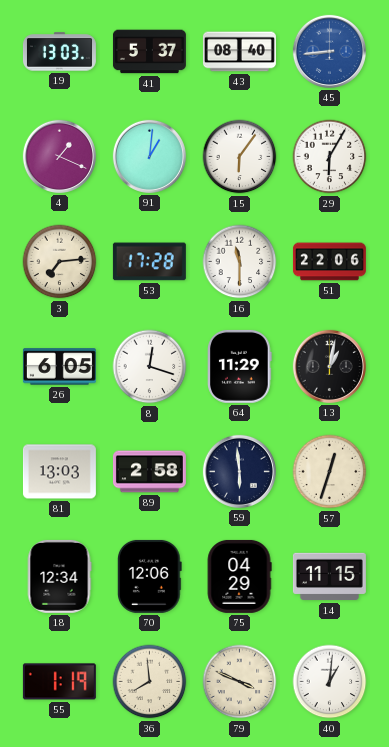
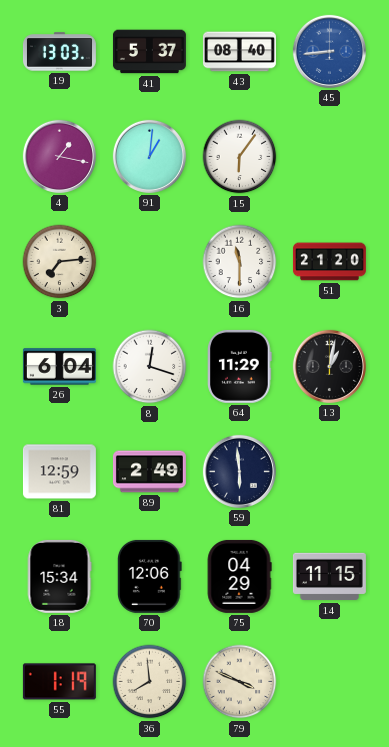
4: 1:19 -> 1:17 (59, 156)
29: 6:05 -> none (330, 157)
53: 17:28 -> none (149, 262)
51: 22:06 -> 21:20 (329, 262)
26: 6:05 -> 6:04 (59, 367)
81: 13:03 -> 12:59 (59, 472)
89: 2:58 -> 2:49 (149, 472)
57: 12:33 -> none (330, 472)
18: 12:34 -> 15:34 (59, 576)
40: 1:01 -> none (330, 682)
